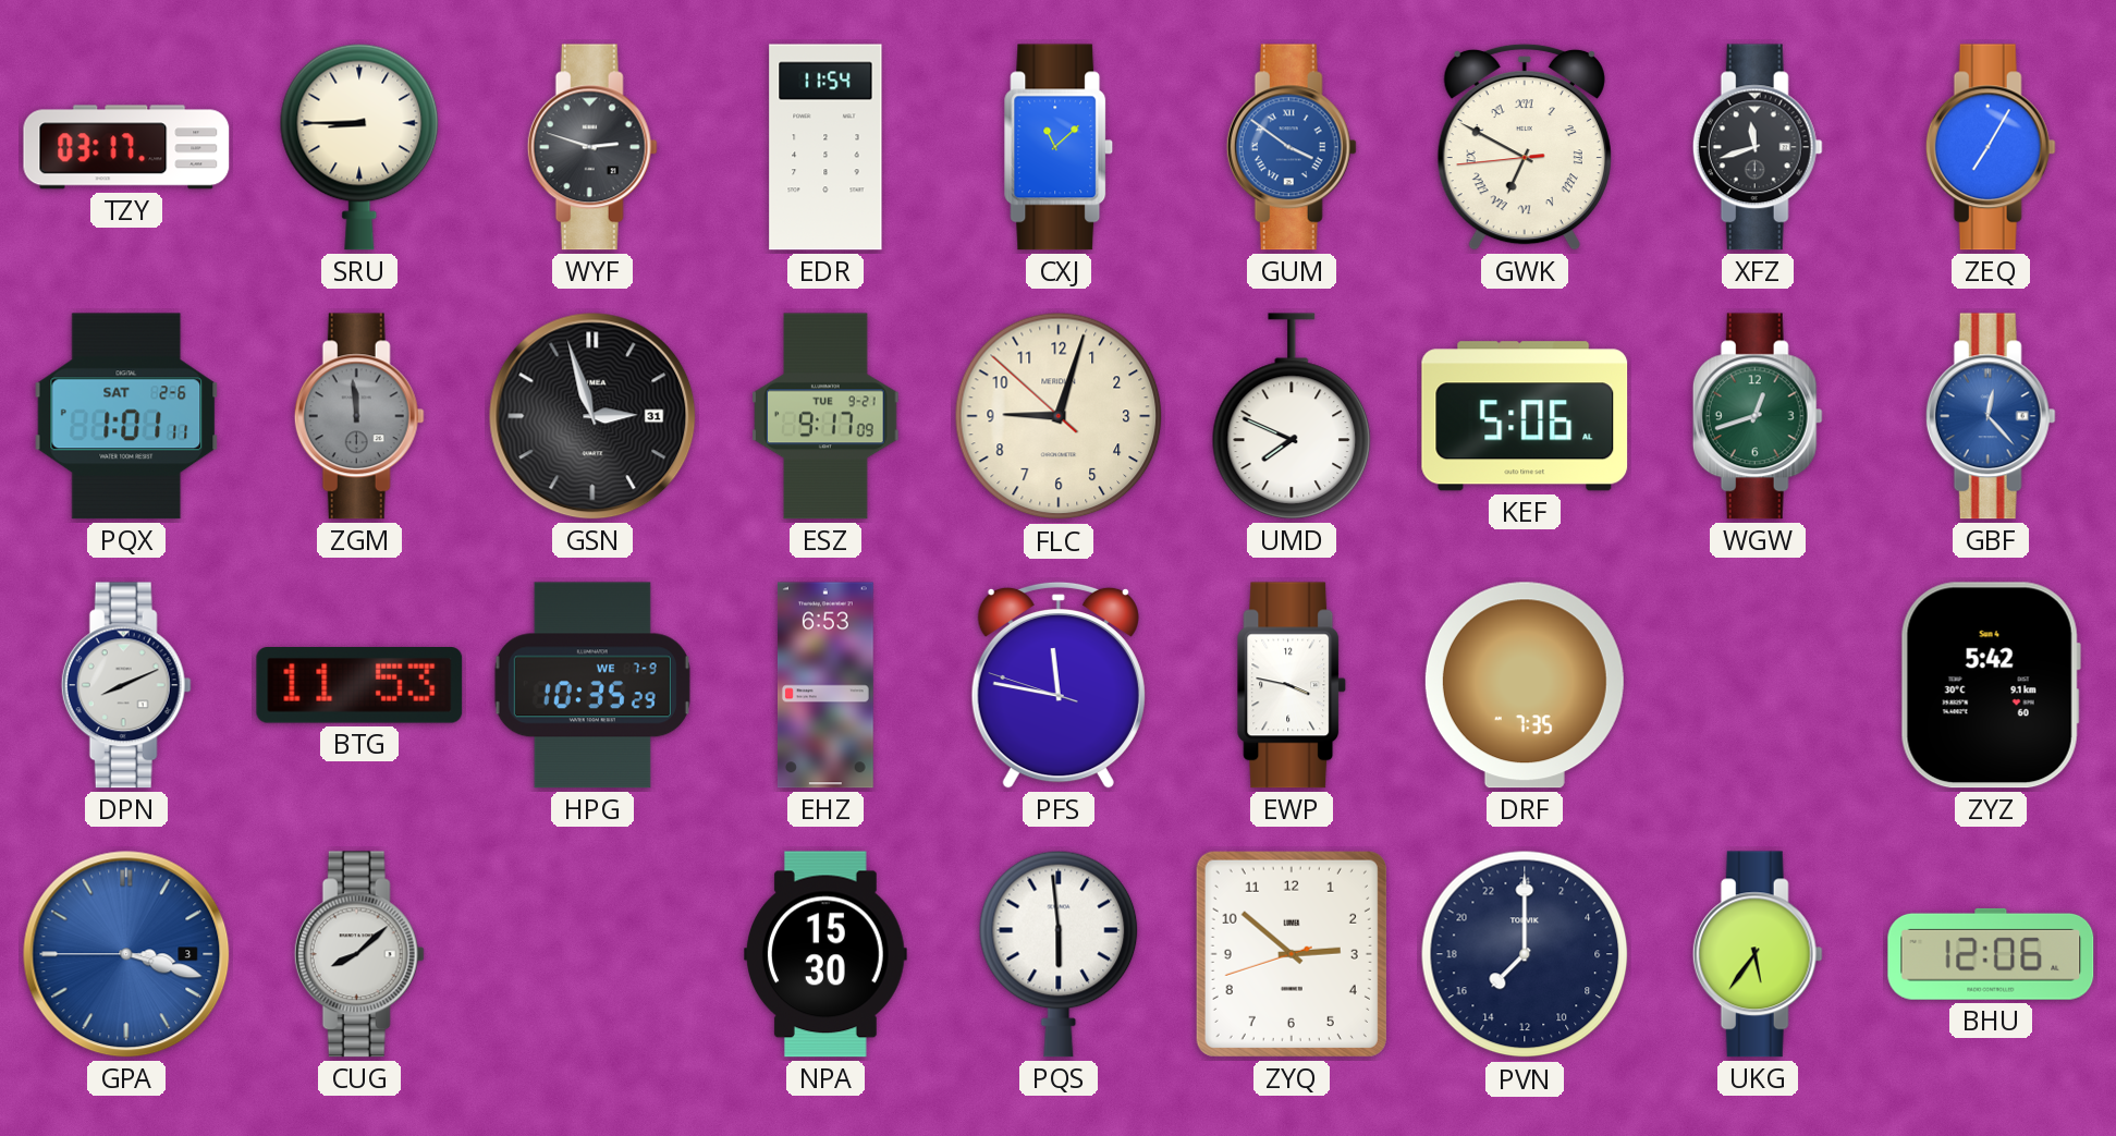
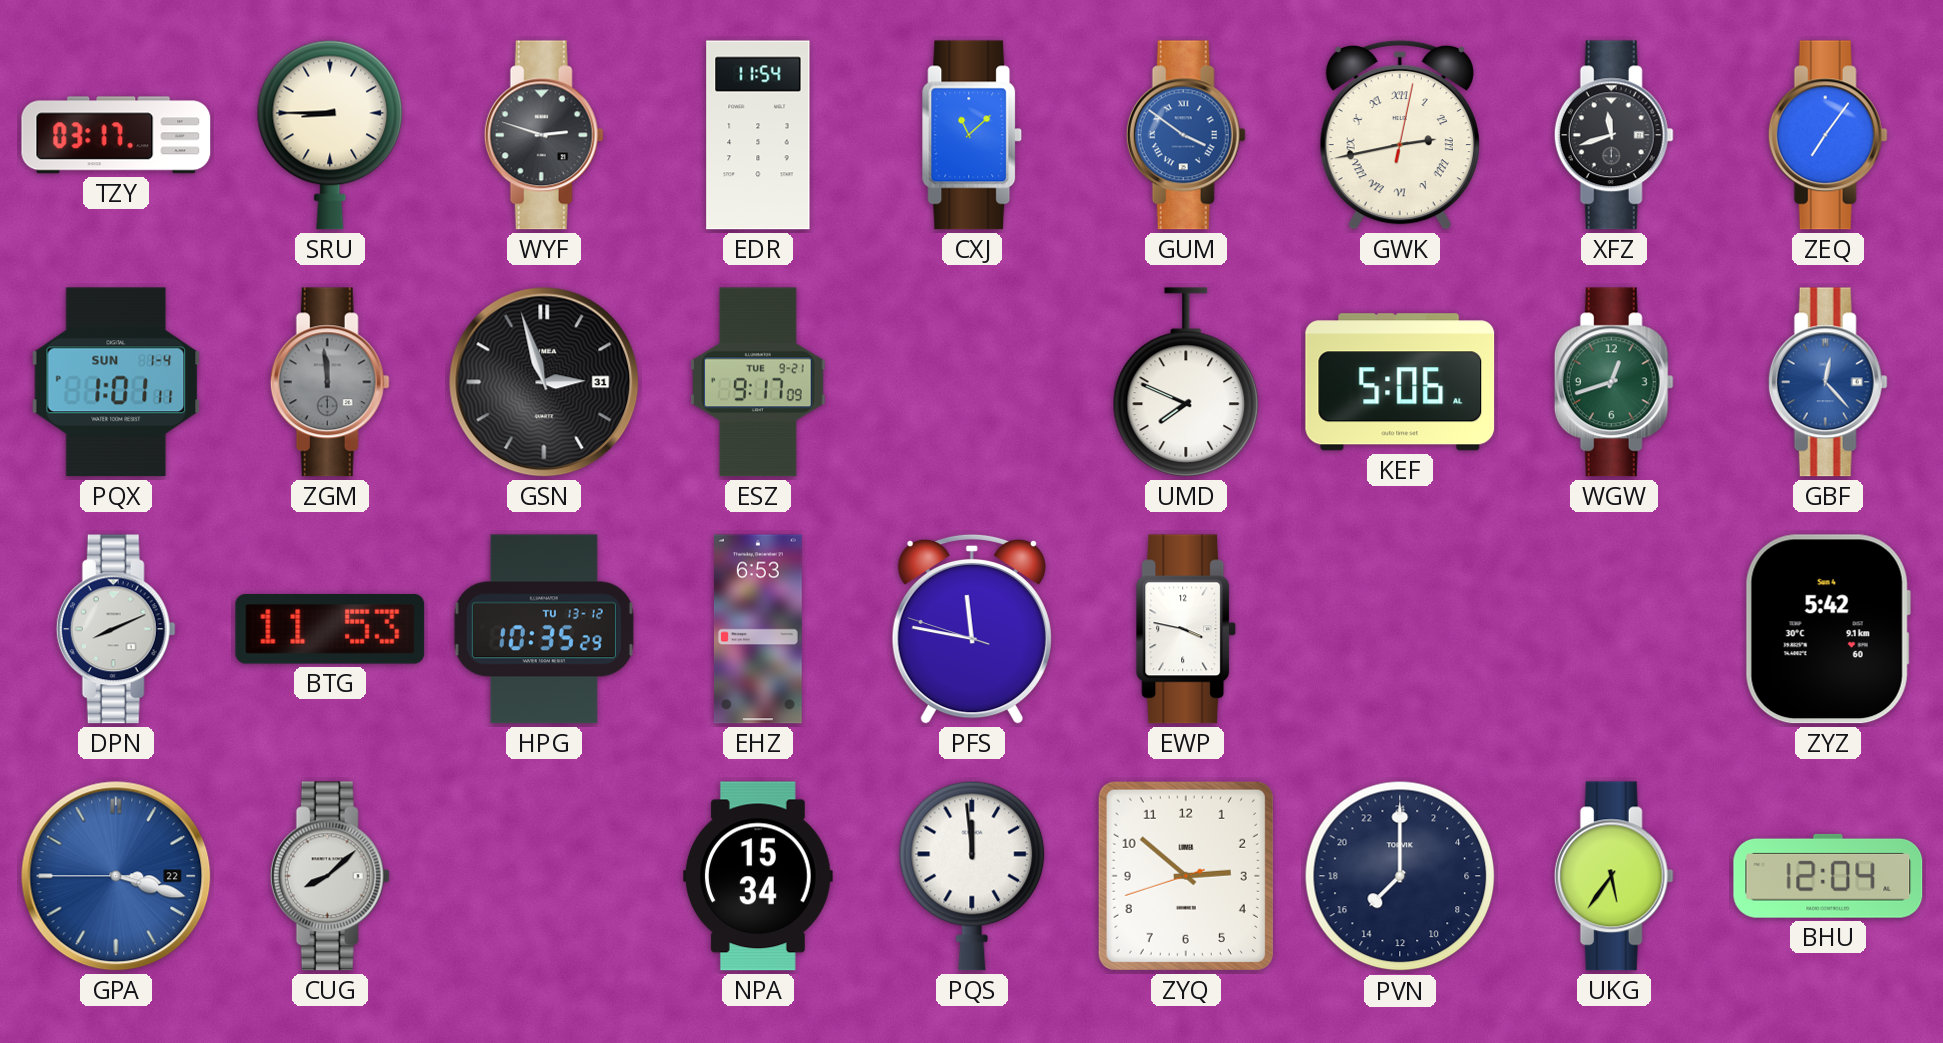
GWK: 6:49 -> 2:43 (1400, 135)
ZEQ: 7:05 -> 7:06 (1828, 135)
PQX date: SAT 2-6 -> SUN 1-4 (116, 382)
FLC: 9:02 -> none (1059, 416)
HPG date: WE 7-9 -> TU 13-12 (544, 629)
DRF: 7:35 -> none (1525, 685)
GPA date: 3 -> 22 (116, 876)
NPA: 15:30 -> 15:34 (759, 876)
PQS: 5:59 -> 11:59 (972, 876)
BHU: 12:06 -> 12:04 (1828, 876)
